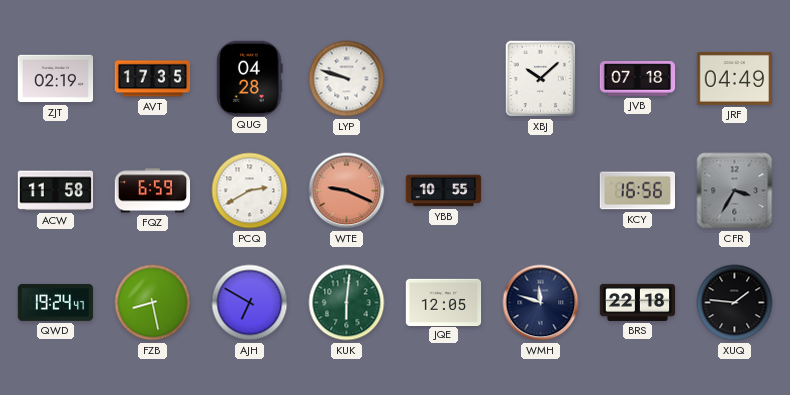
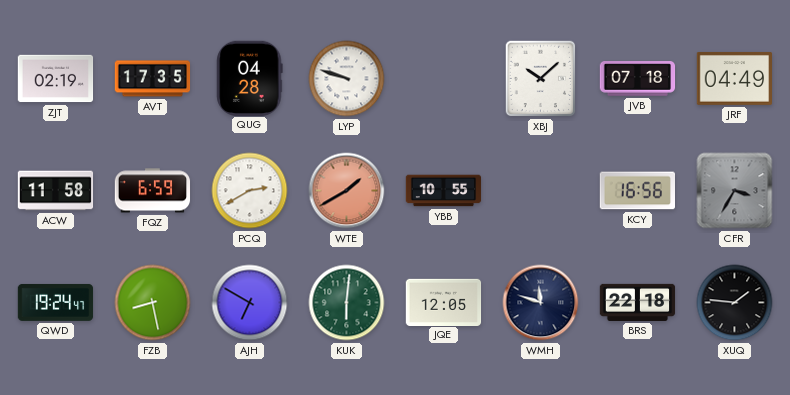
WTE: 9:19 -> 1:40 (347, 191)
